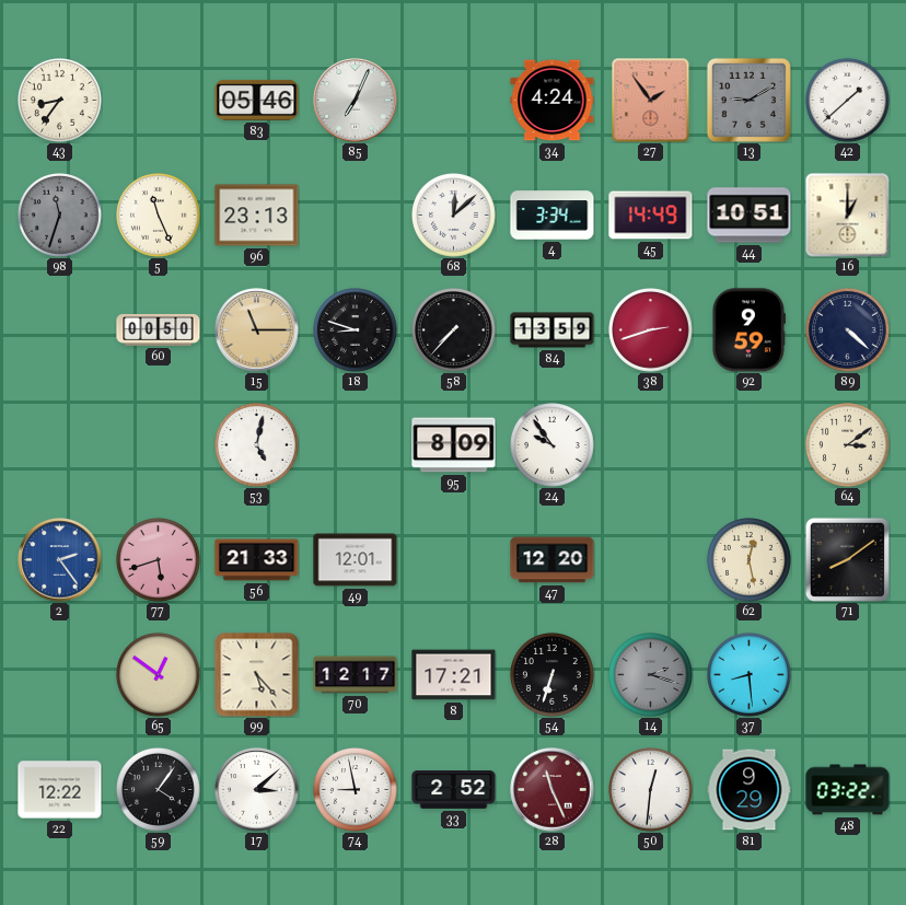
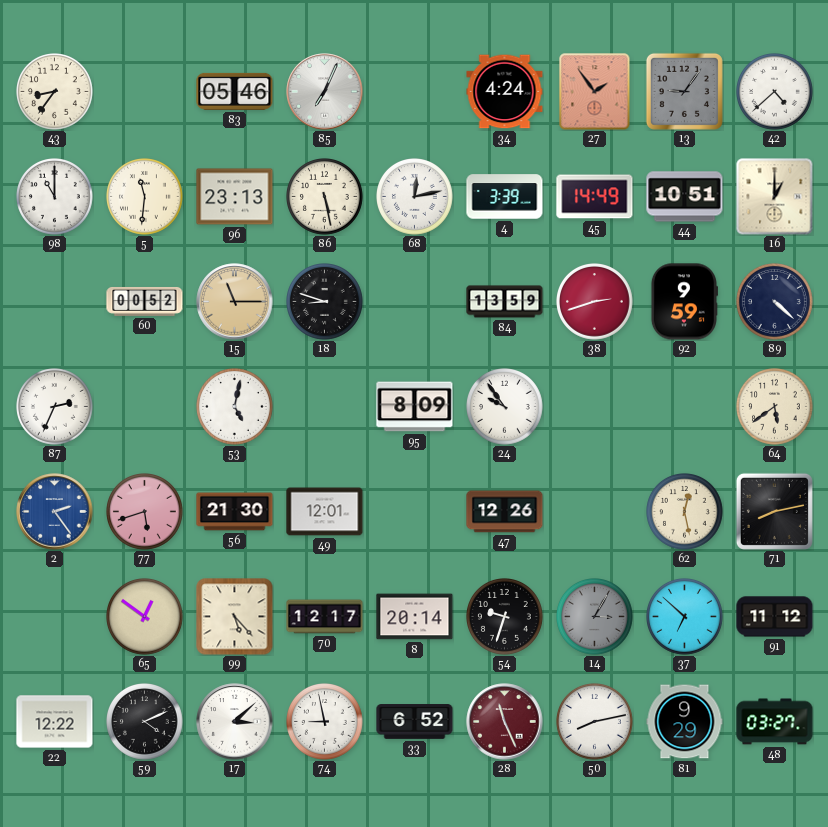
13: 9:10 -> 9:06 (684, 91)
42: 1:38 -> 4:38 (775, 92)
98: 11:33 -> 11:00 (55, 197)
98 dial: grey -> white (55, 197)
5: 11:26 -> 11:31 (145, 197)
86: none -> 5:28 (325, 197)
68: 12:08 -> 12:13 (415, 197)
4: 3:34 -> 3:39 (505, 197)
60: 00:50 -> 00:52 (145, 301)
58: 7:37 -> none (454, 330)
87: none -> 2:34 (55, 407)
64: 3:09 -> 5:39 (775, 407)
56: 21:33 -> 21:30 (235, 512)
47: 12:20 -> 12:26 (505, 512)
71: 8:09 -> 8:13 (774, 511)
8: 17:21 -> 20:14 (415, 617)
54: 6:33 -> 9:33 (505, 617)
14: 2:18 -> 3:05 (595, 617)
37: 8:29 -> 6:52 (685, 617)
91: none -> 11:12 (775, 617)
59: 4:06 -> 4:11 (145, 722)
33: 2:52 -> 6:52 (415, 722)
50: 12:31 -> 8:13 (595, 722)
48: 03:22 -> 03:27 (775, 722)
